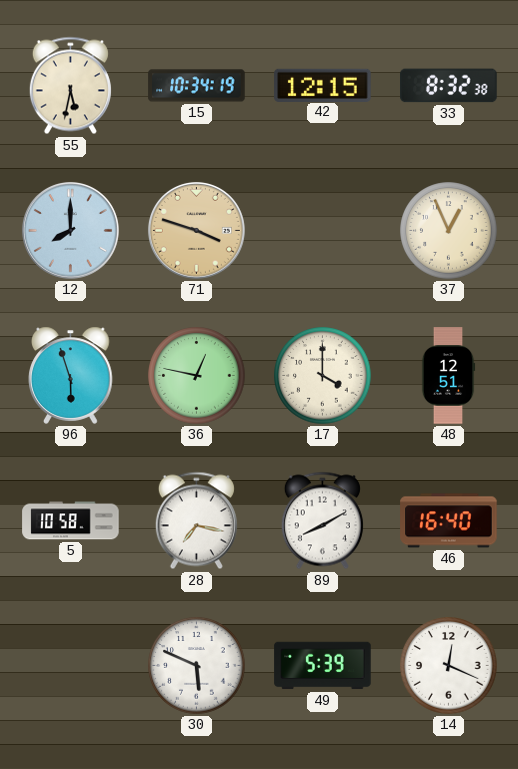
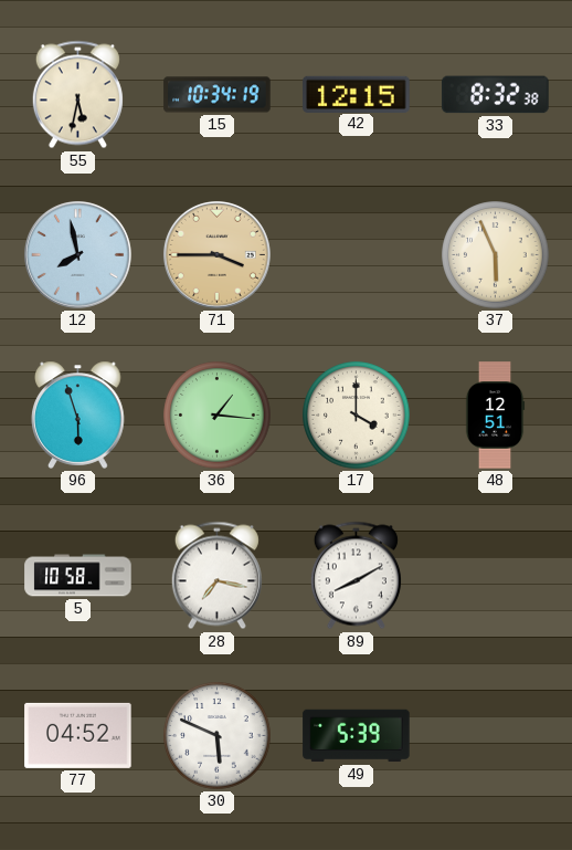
12: 8:00 -> 7:58 (77, 254)
71: 3:48 -> 3:45 (216, 254)
37: 12:56 -> 5:56 (496, 255)
36: 12:47 -> 1:16 (218, 416)
46: 16:40 -> none (449, 521)
77: none -> 04:52 (78, 735)
14: 12:19 -> none (449, 666)
